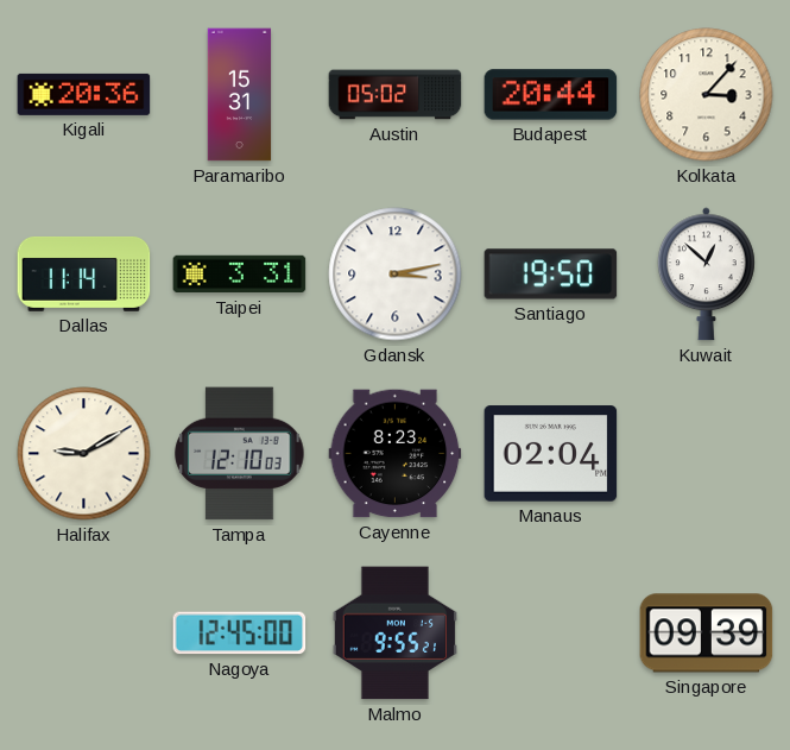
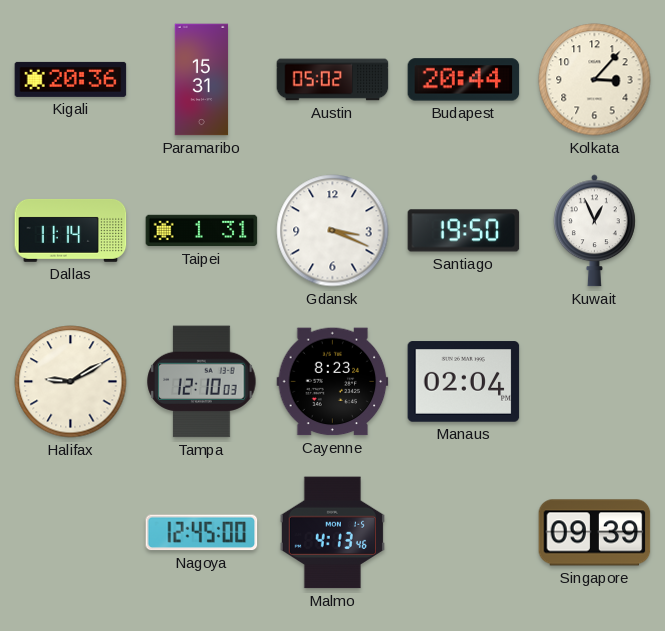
Taipei: 3:31 -> 1:31 (202, 231)
Gdansk: 3:13 -> 3:19 (333, 231)
Kuwait: 12:52 -> 12:56 (594, 231)
Malmo: 9:55 -> 4:13 (332, 533)
